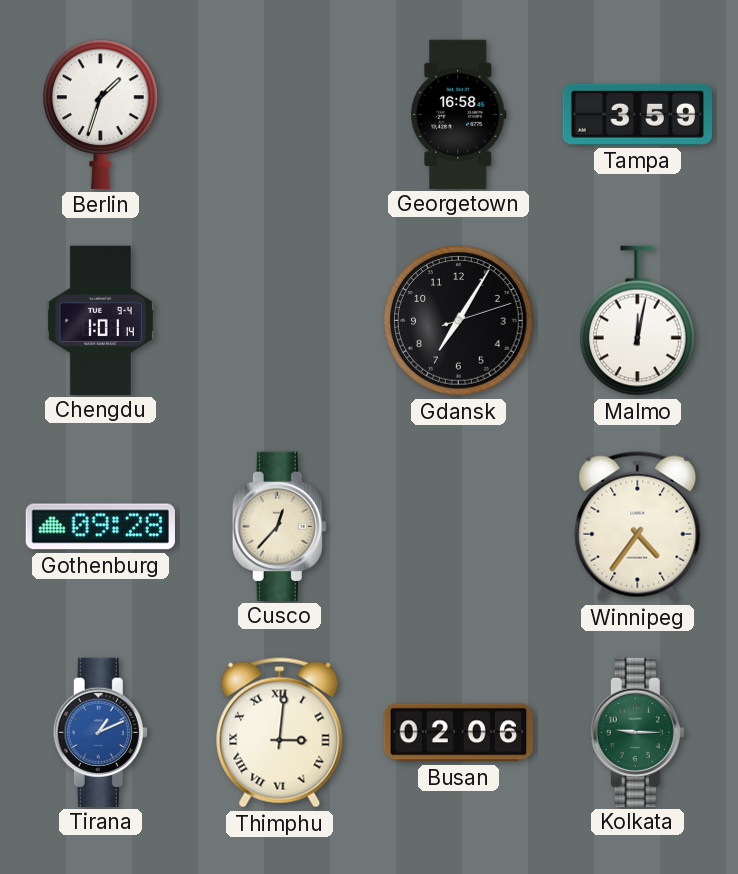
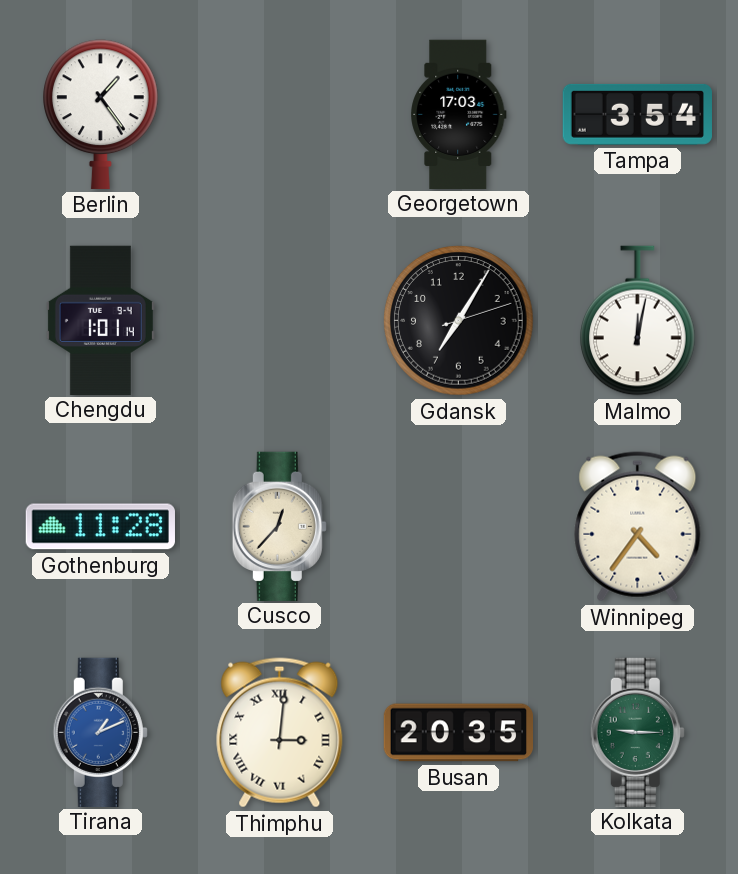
Berlin: 1:33 -> 1:24 (101, 114)
Georgetown: 16:58 -> 17:03 (459, 114)
Tampa: 3:59 -> 3:54 (637, 114)
Gothenburg: 09:28 -> 11:28 (100, 527)
Busan: 02:06 -> 20:35 (458, 733)
